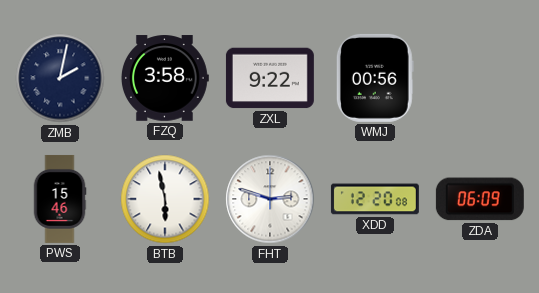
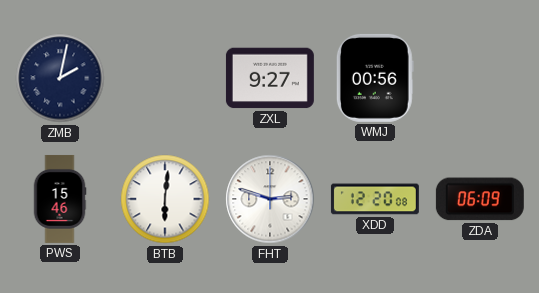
FZQ: 3:58 -> none (164, 78)
ZXL: 9:22 -> 9:27 (270, 78)
BTB: 5:58 -> 6:01 (165, 199)
